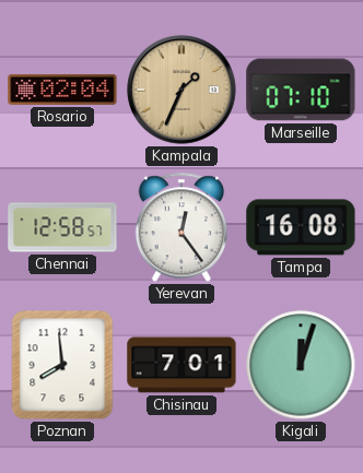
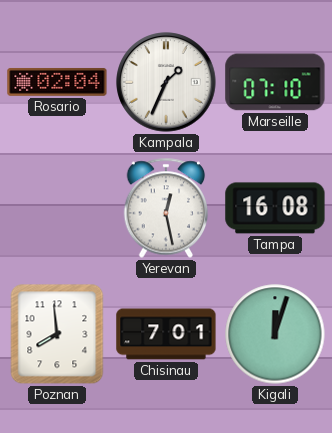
Kampala dial: champagne -> white (166, 82)
Chennai: 12:58 -> none (62, 227)
Yerevan: 12:24 -> 12:28 (166, 208)
